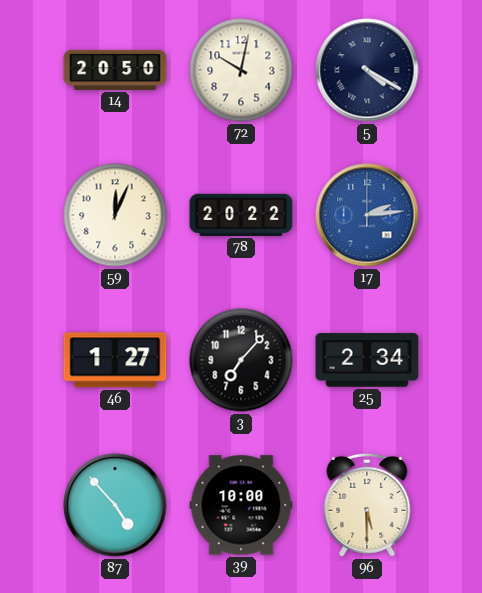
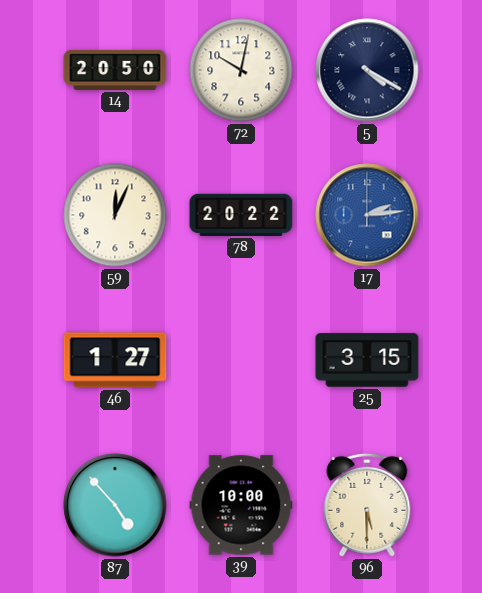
3: 7:07 -> none (241, 360)
25: 2:34 -> 3:15 (367, 360)
